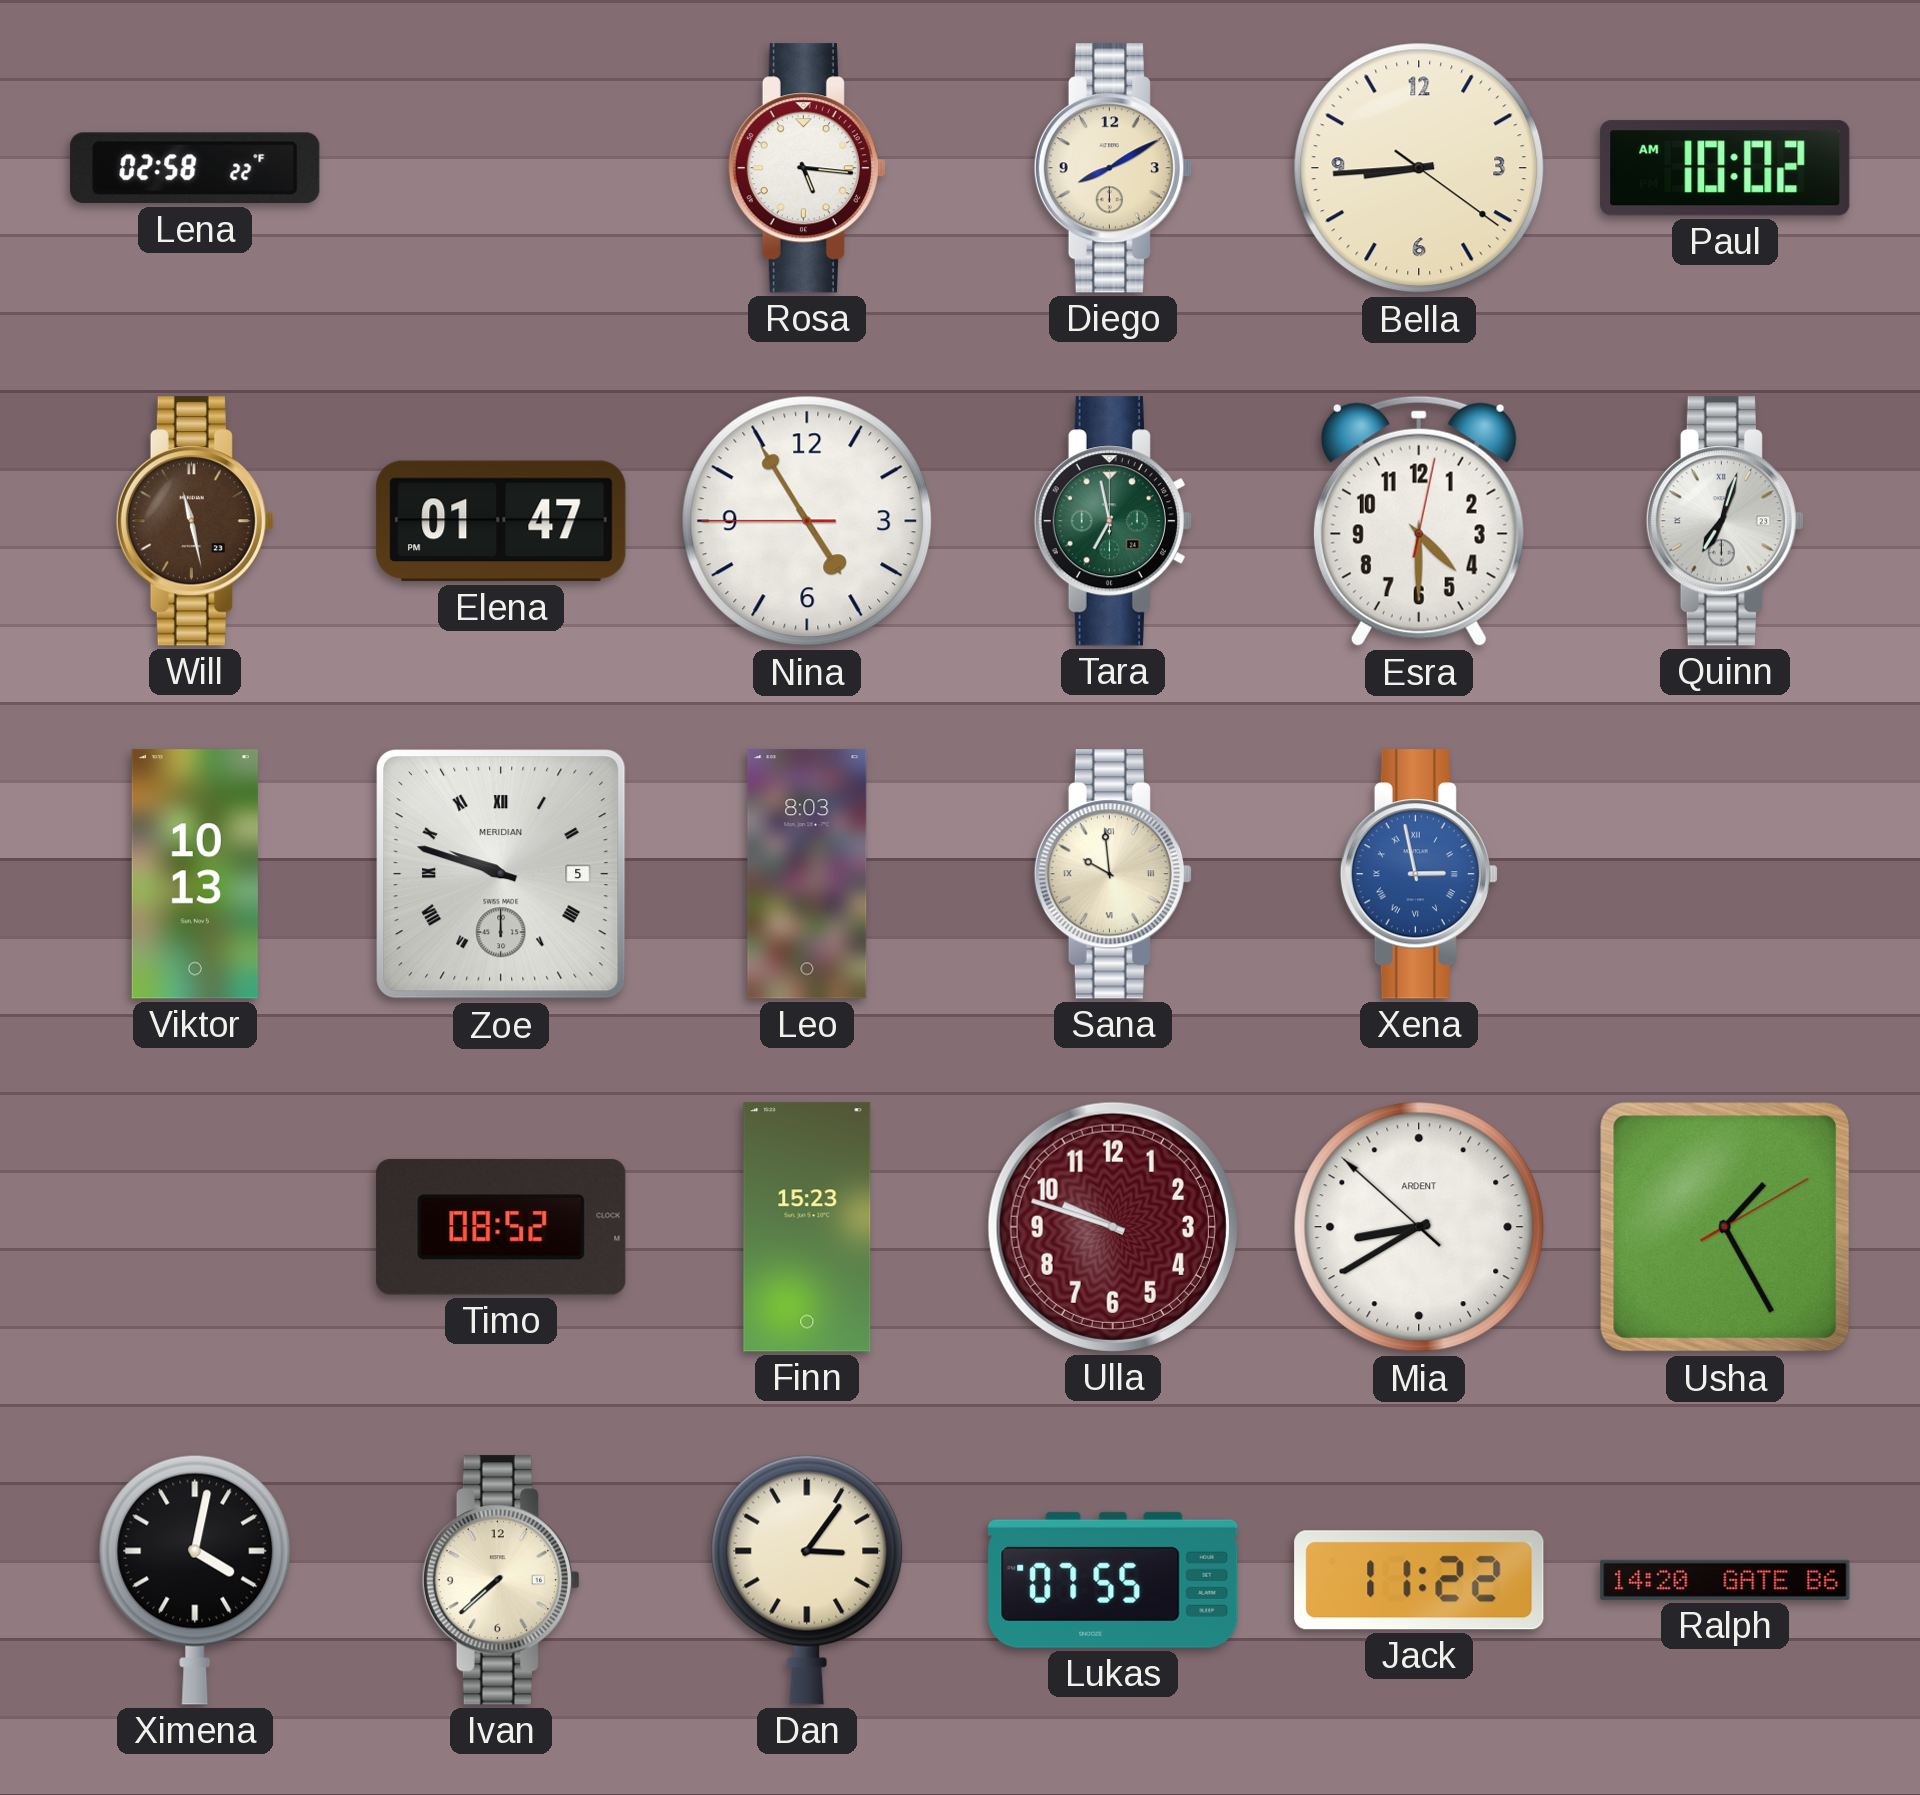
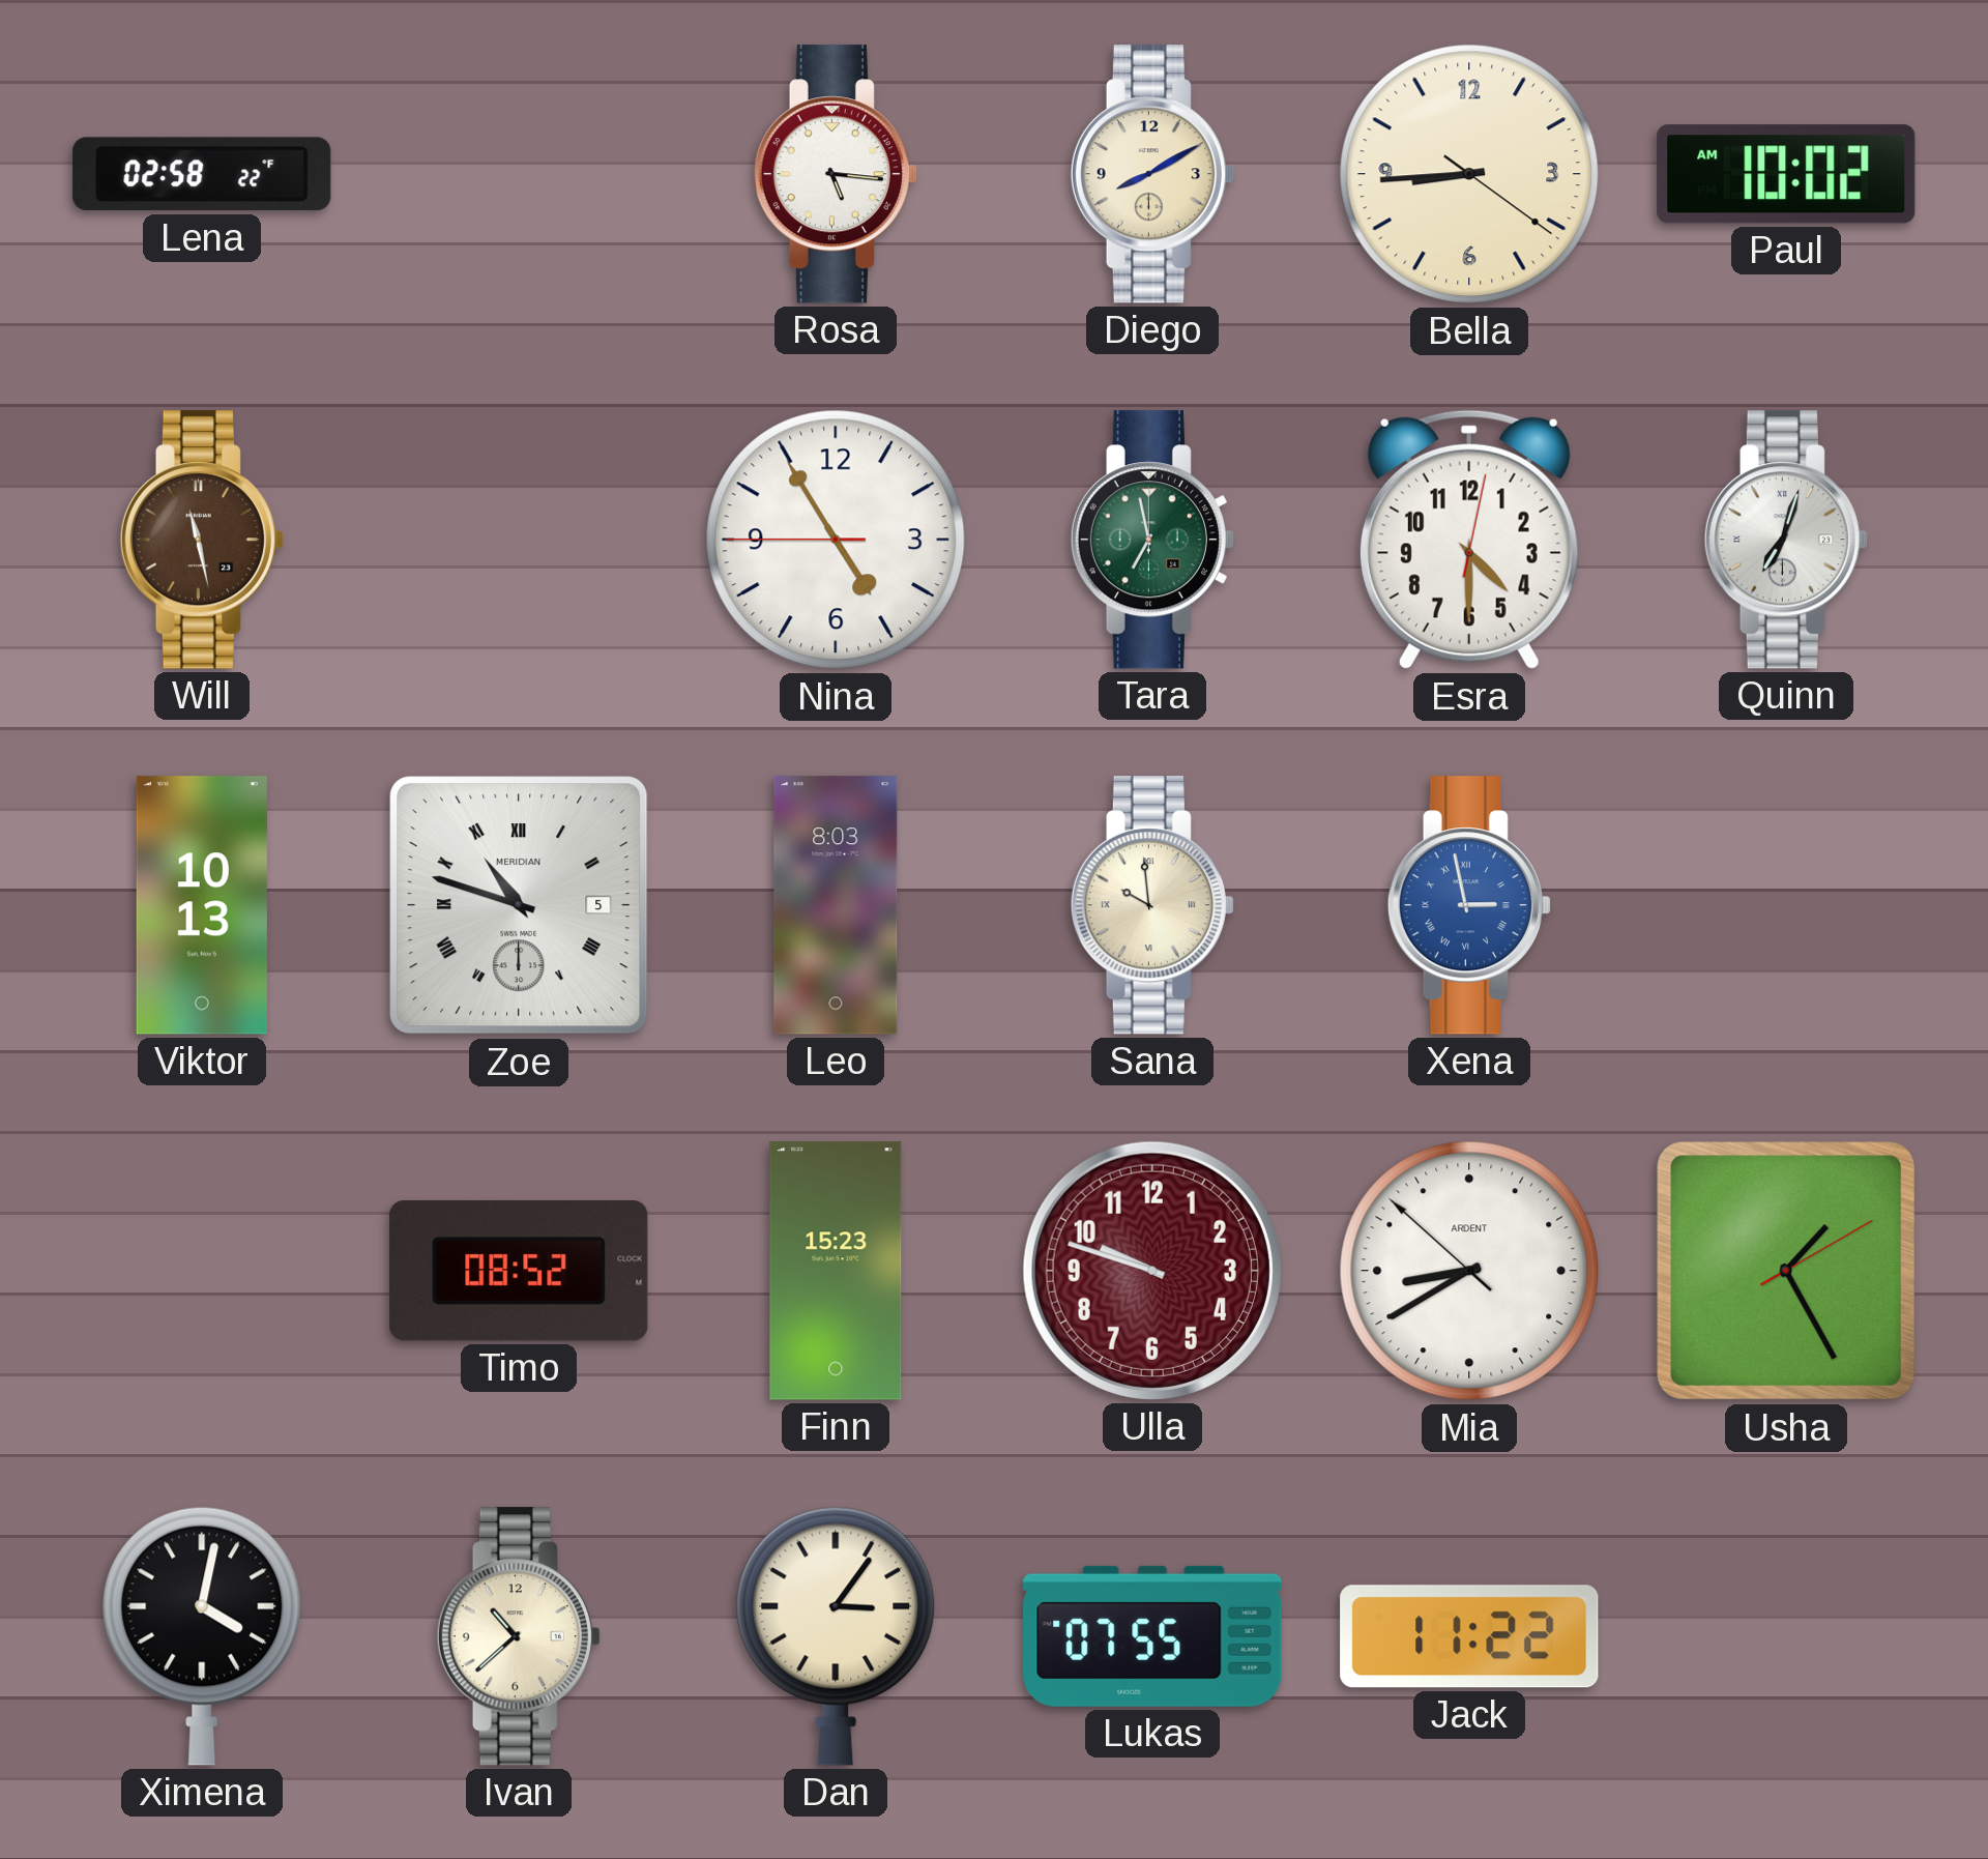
Elena: 01:47 -> none (501, 521)
Zoe: 9:48 -> 10:48 (519, 905)
Ivan: 7:38 -> 10:38 (519, 1636)
Ralph: 14:20 -> none (1725, 1580)
